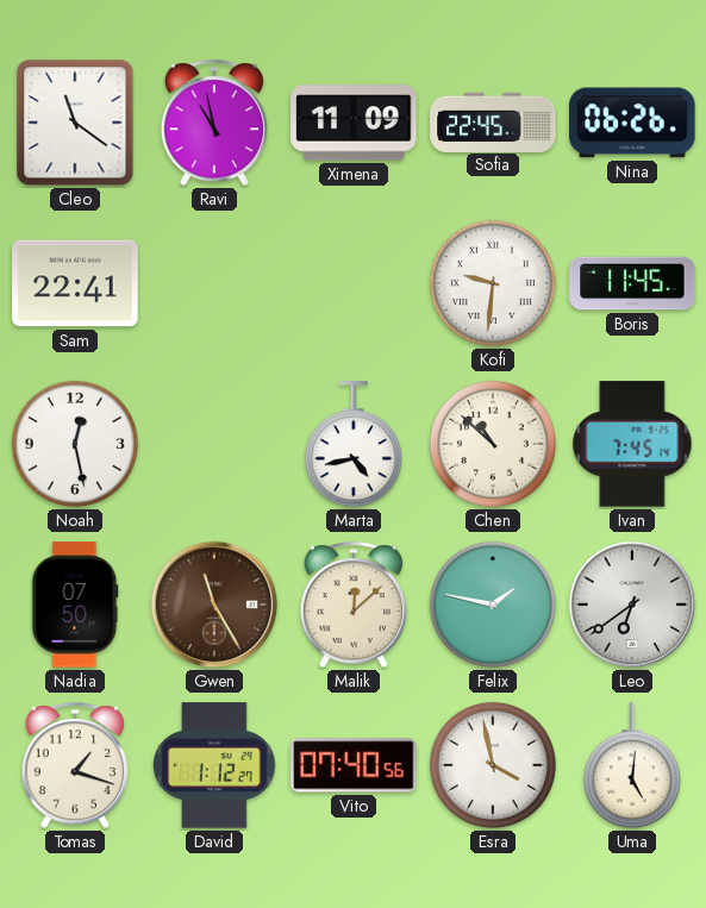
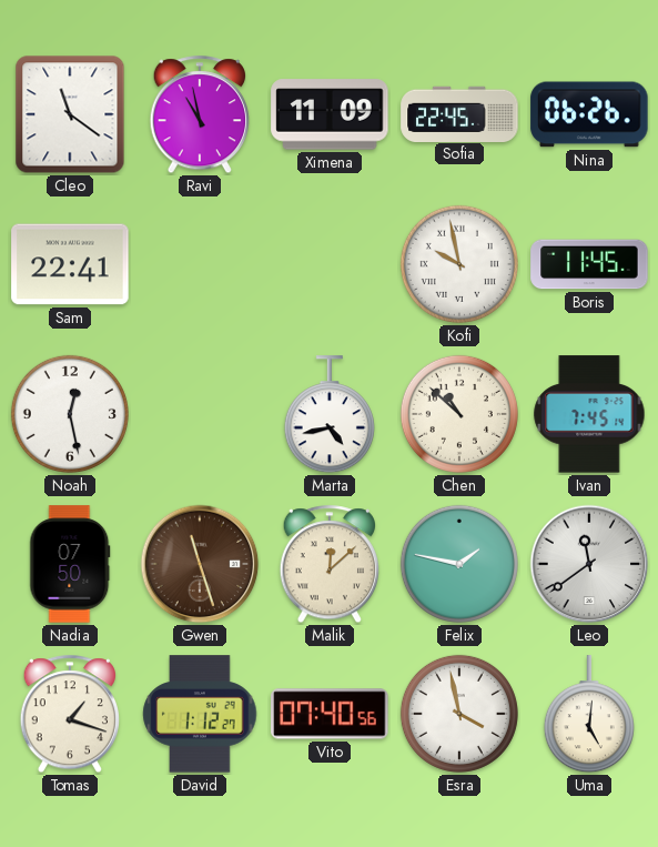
Kofi: 9:31 -> 9:58 (459, 264)
Gwen: 11:25 -> 11:27 (200, 564)
Leo: 6:39 -> 11:39 (589, 564)
